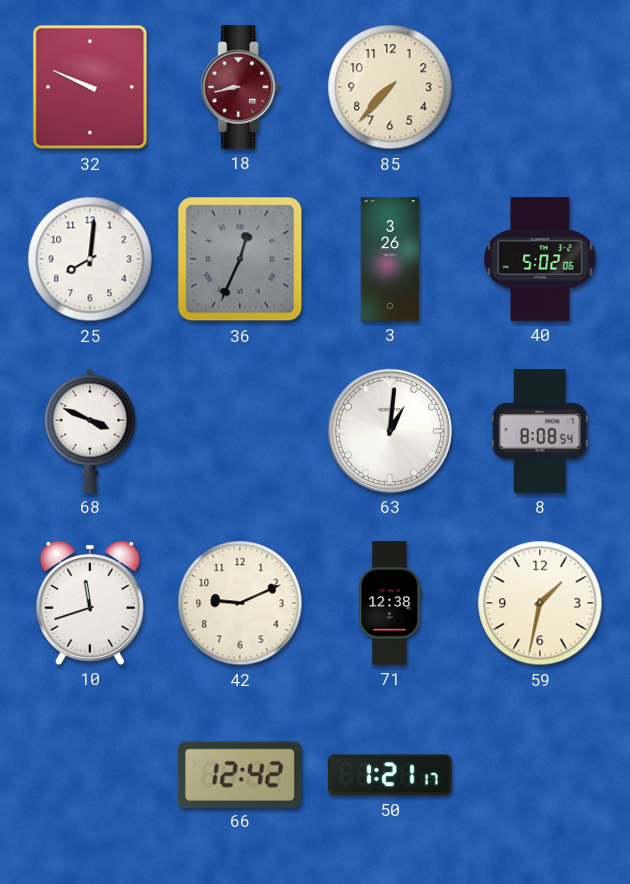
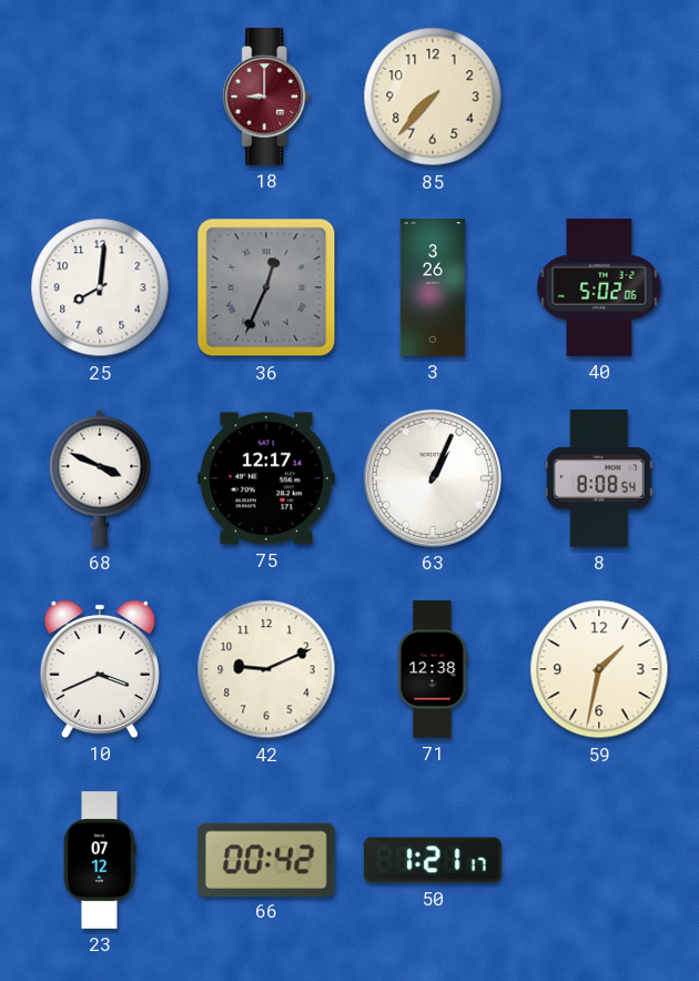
32: 9:49 -> none (90, 87)
18: 8:43 -> 9:00 (266, 97)
75: none -> 12:17 (266, 478)
63: 1:01 -> 1:04 (433, 478)
10: 11:42 -> 3:41 (100, 669)
23: none -> 07:12 (100, 860)
66: 12:42 -> 00:42 (266, 859)
